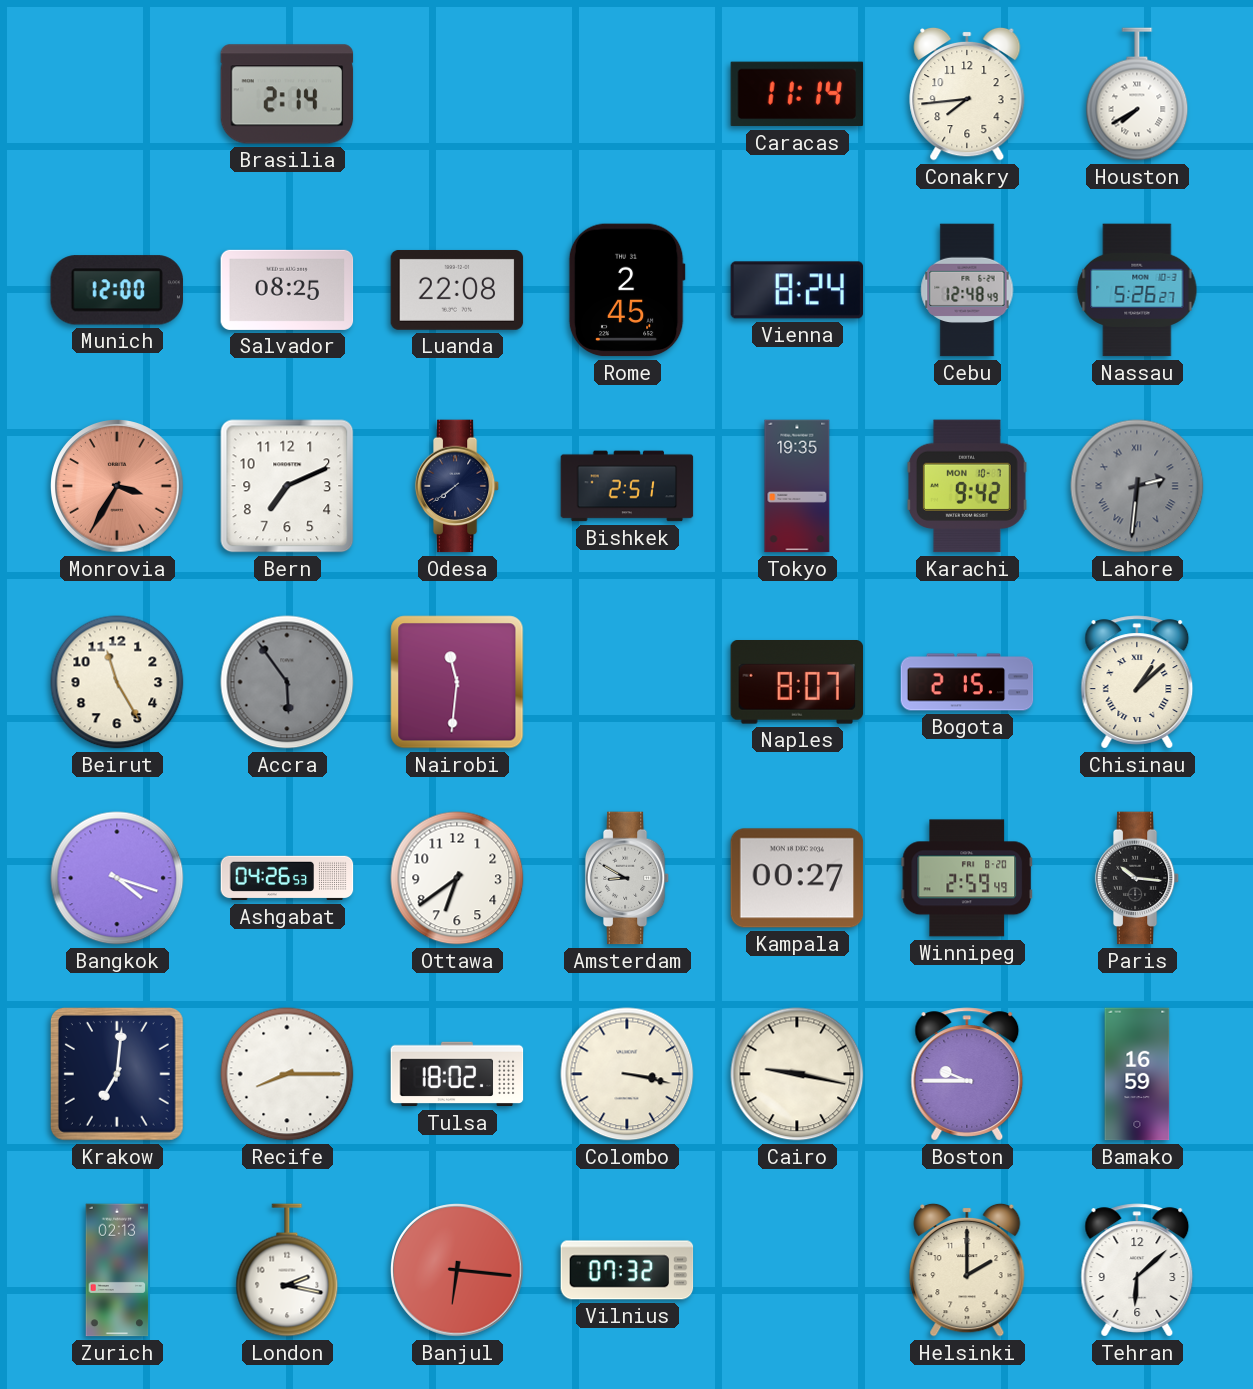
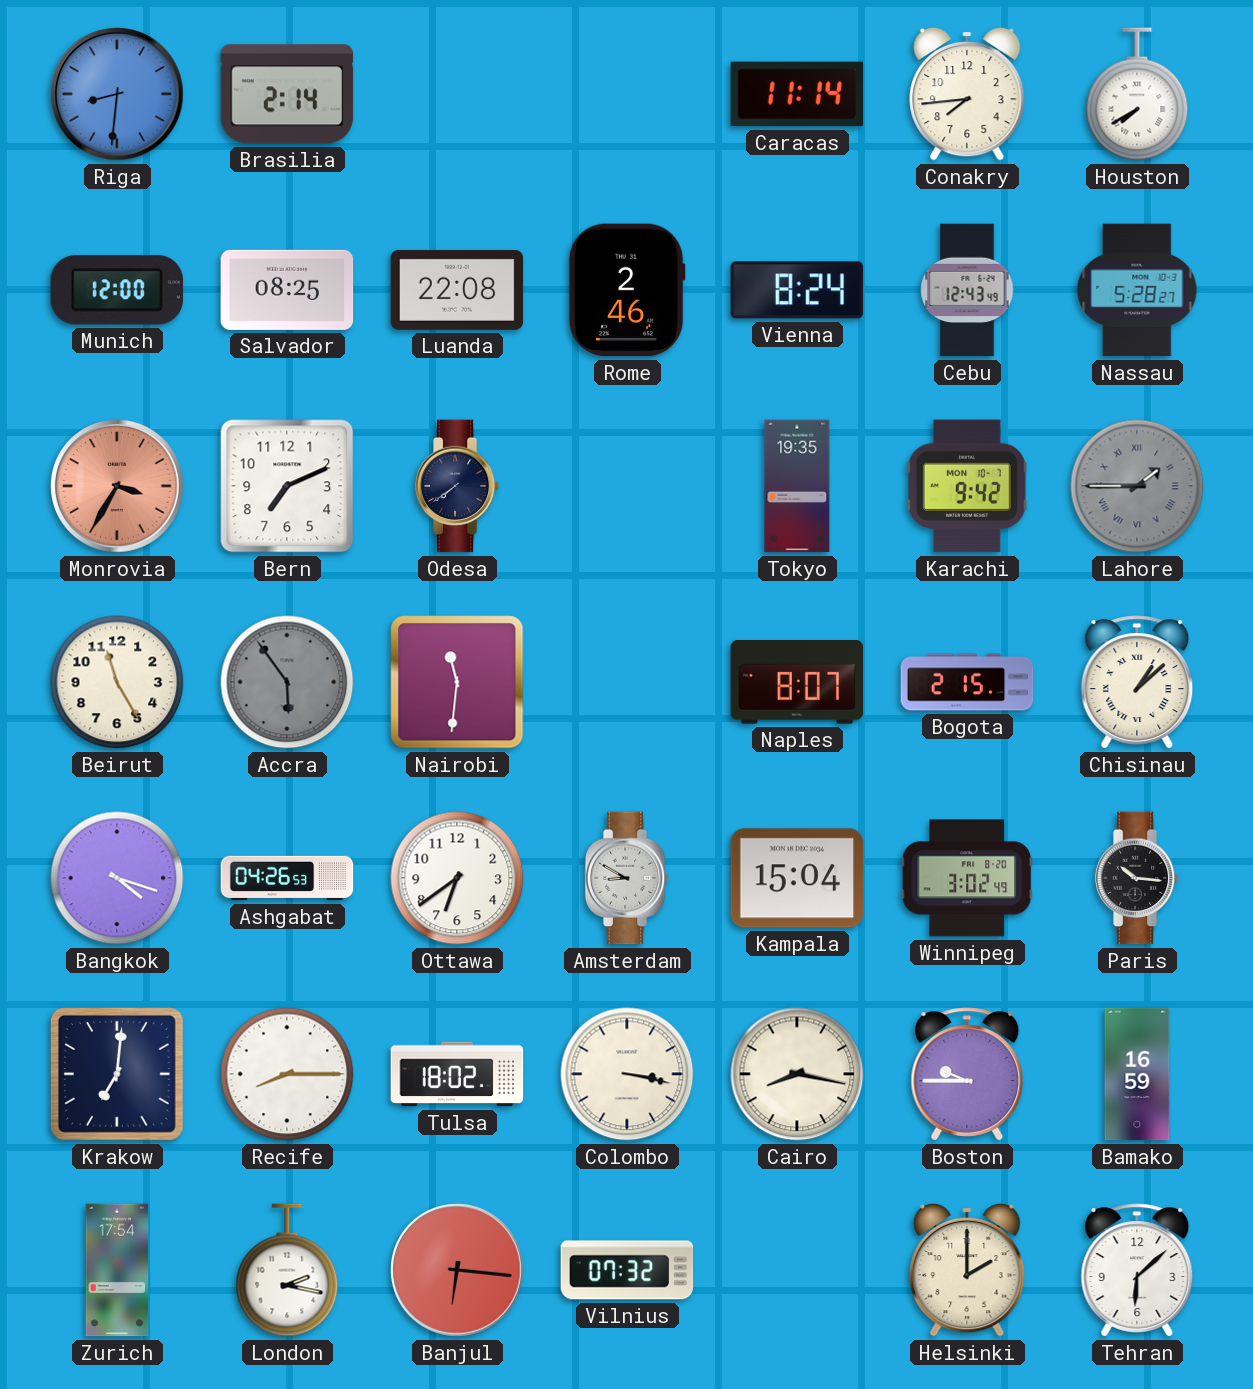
Riga: none -> 8:31 (117, 94)
Rome: 2:45 -> 2:46 (627, 290)
Cebu: 12:48 -> 12:43 (967, 290)
Nassau: 5:26 -> 5:28 (1137, 290)
Bishkek: 2:51 -> none (627, 486)
Lahore: 2:31 -> 1:45 (1137, 486)
Kampala: 00:27 -> 15:04 (797, 878)
Winnipeg: 2:59 -> 3:02 (967, 878)
Cairo: 9:17 -> 8:17 (797, 1074)
Zurich: 02:13 -> 17:54 (117, 1270)
